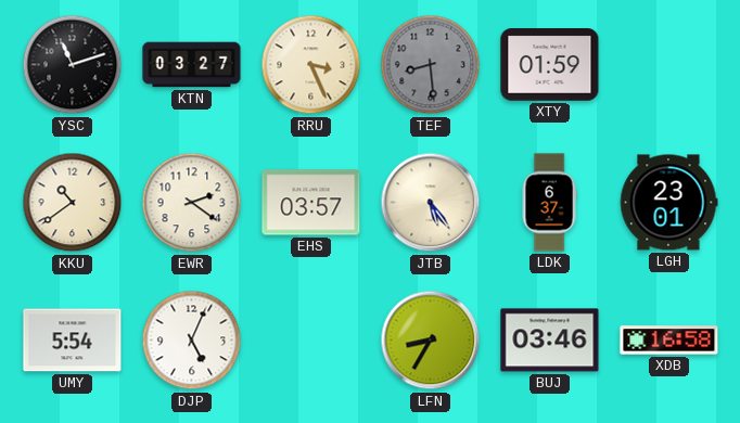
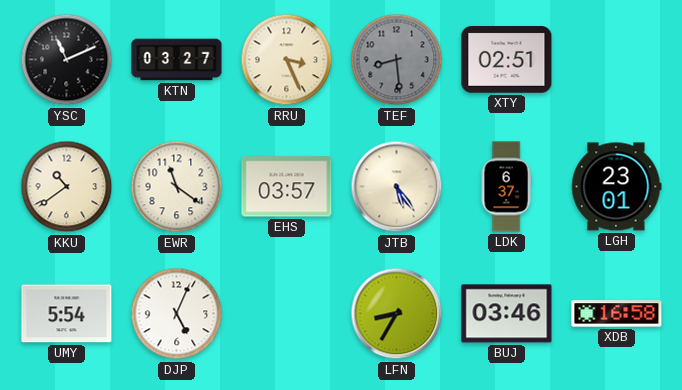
YSC: 11:12 -> 11:11 (67, 60)
XTY: 01:59 -> 02:51 (507, 60)
EWR: 2:21 -> 11:21 (177, 187)
